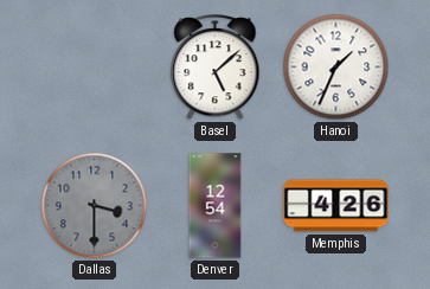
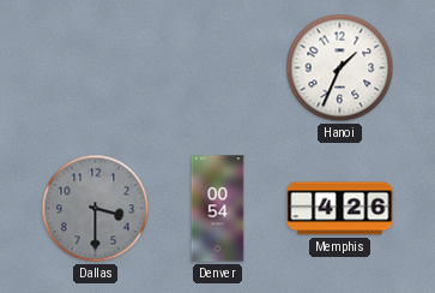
Basel: 5:08 -> none (216, 69)
Denver: 12:54 -> 00:54 (218, 209)
